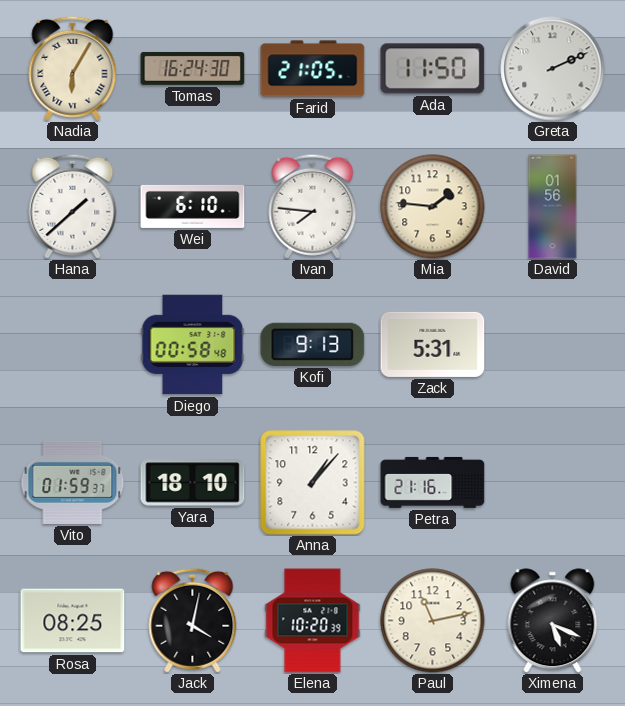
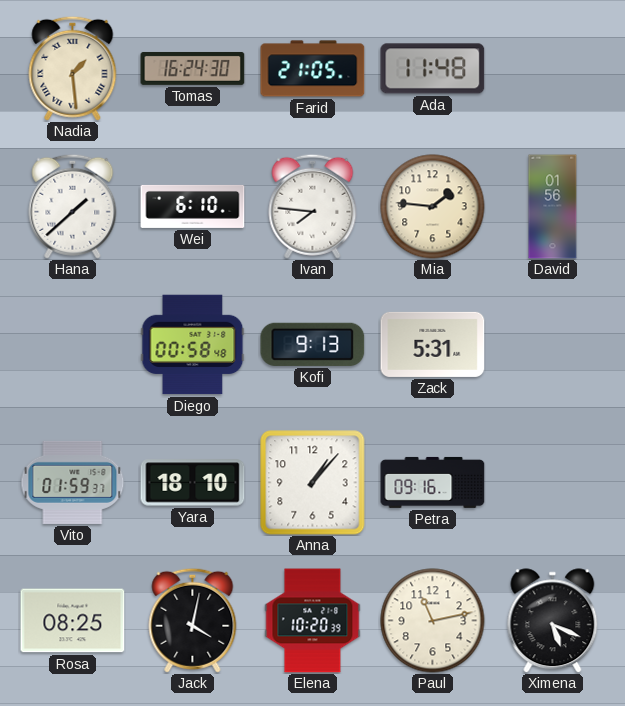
Nadia: 6:05 -> 1:29 (73, 68)
Ada: 11:50 -> 11:48 (433, 69)
Greta: 2:11 -> none (553, 69)
Petra: 21:16 -> 09:16 (433, 482)
